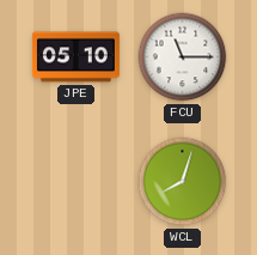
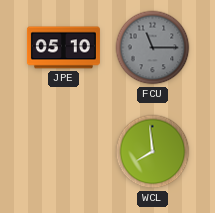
FCU dial: white -> grey (153, 48)
WCL: 8:03 -> 7:59 (153, 152)
